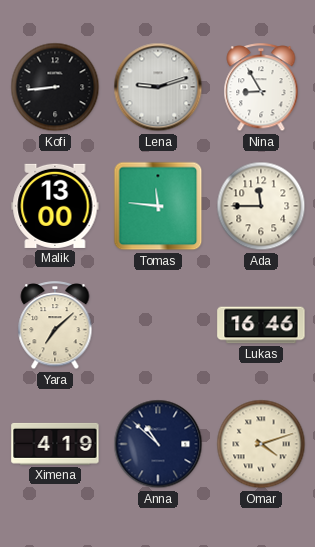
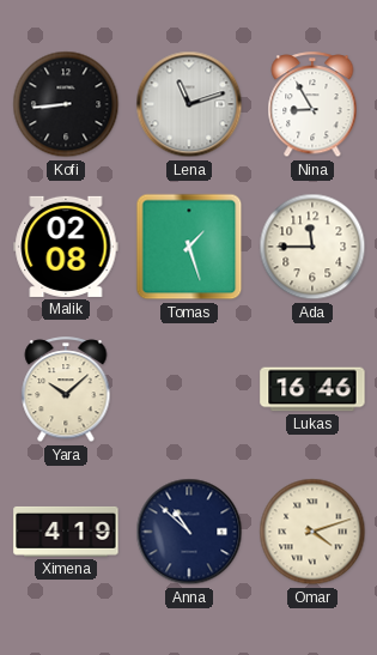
Lena: 9:12 -> 11:12 (189, 104)
Malik: 13:00 -> 02:08 (66, 247)
Tomas: 11:46 -> 1:27 (189, 247)
Yara: 7:08 -> 10:08 (66, 390)
